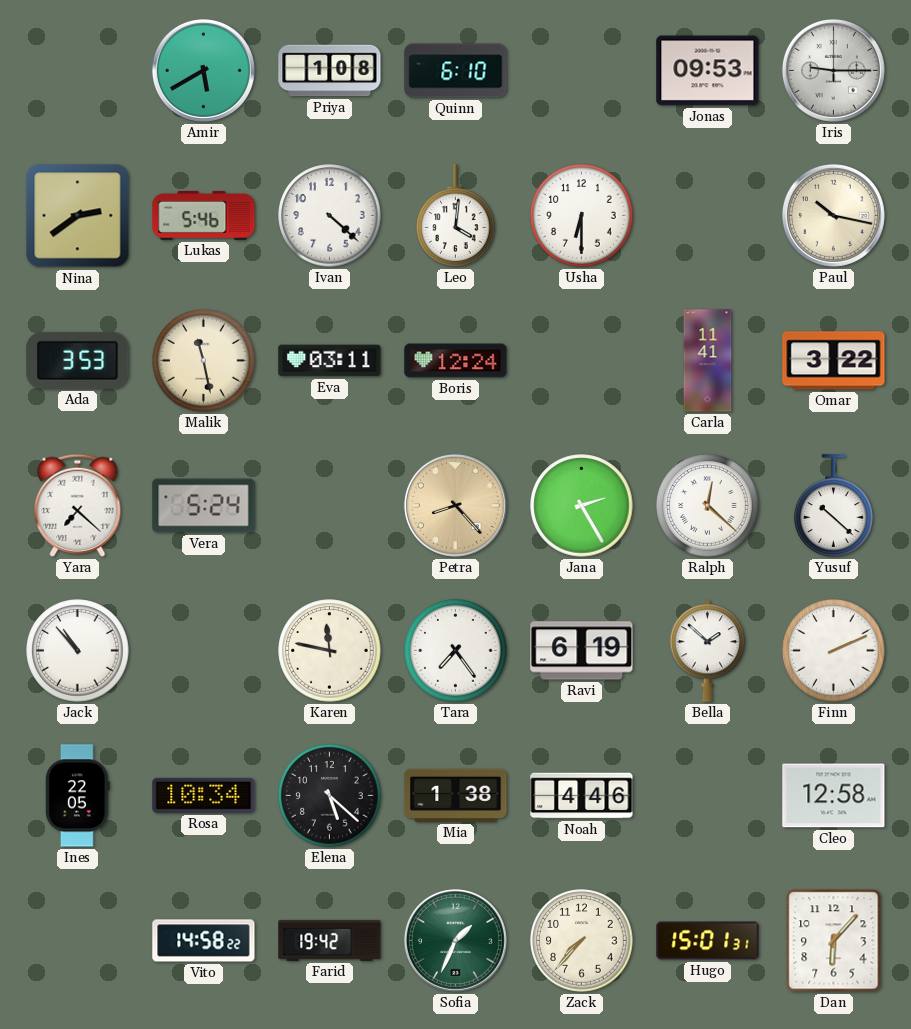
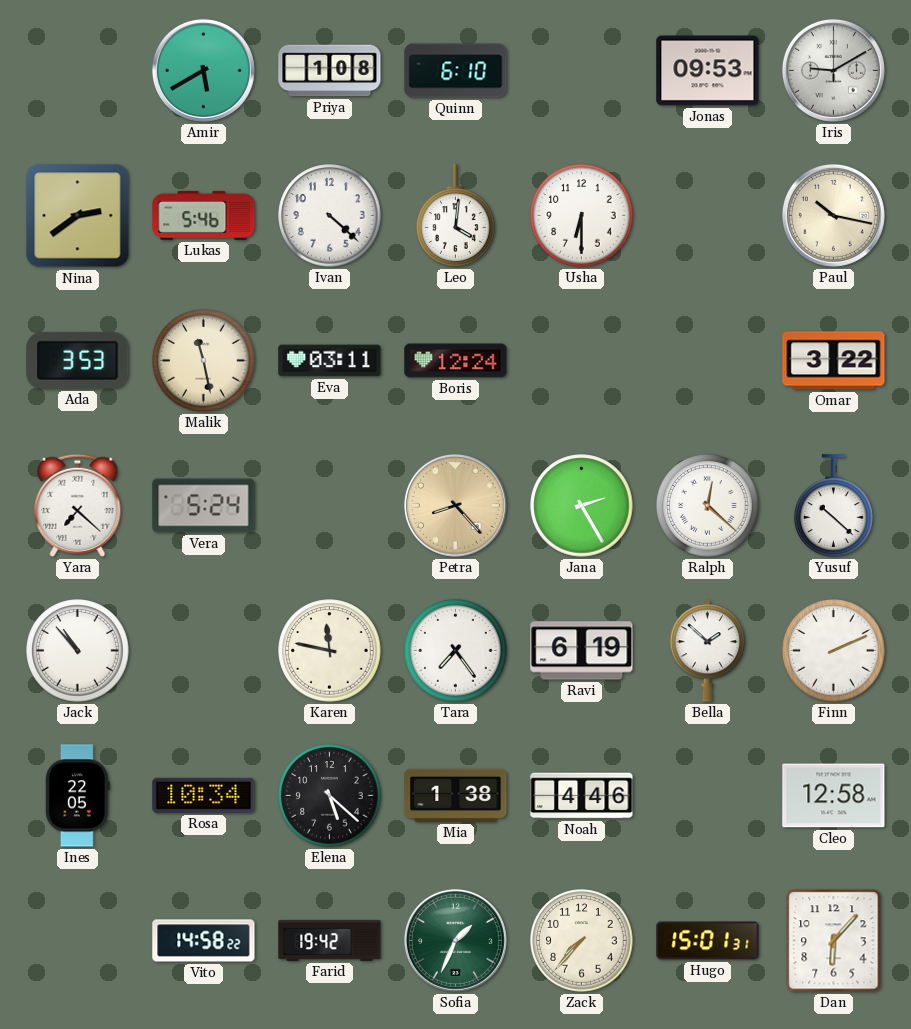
Iris: 9:15 -> 9:10 (833, 70)
Carla: 11:41 -> none (708, 361)
